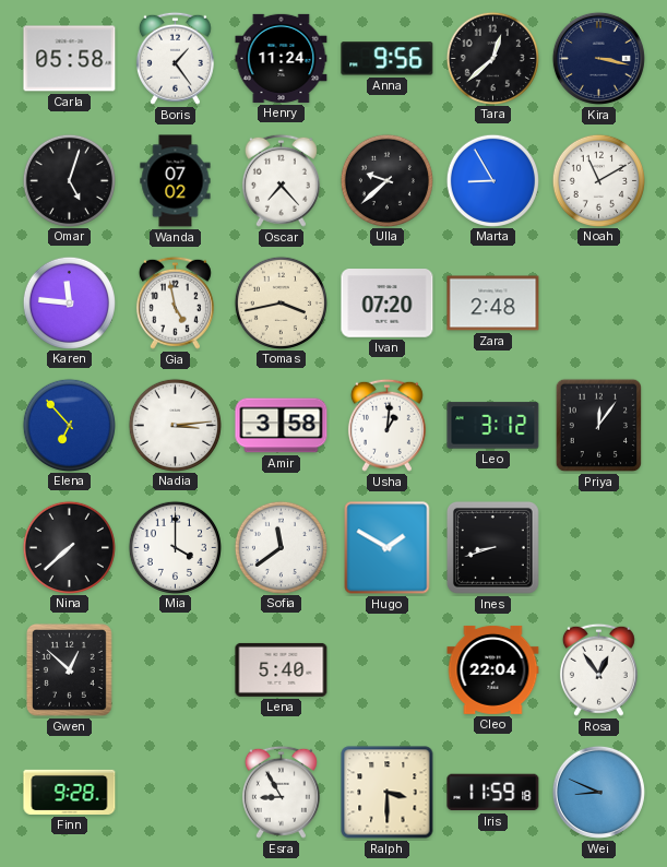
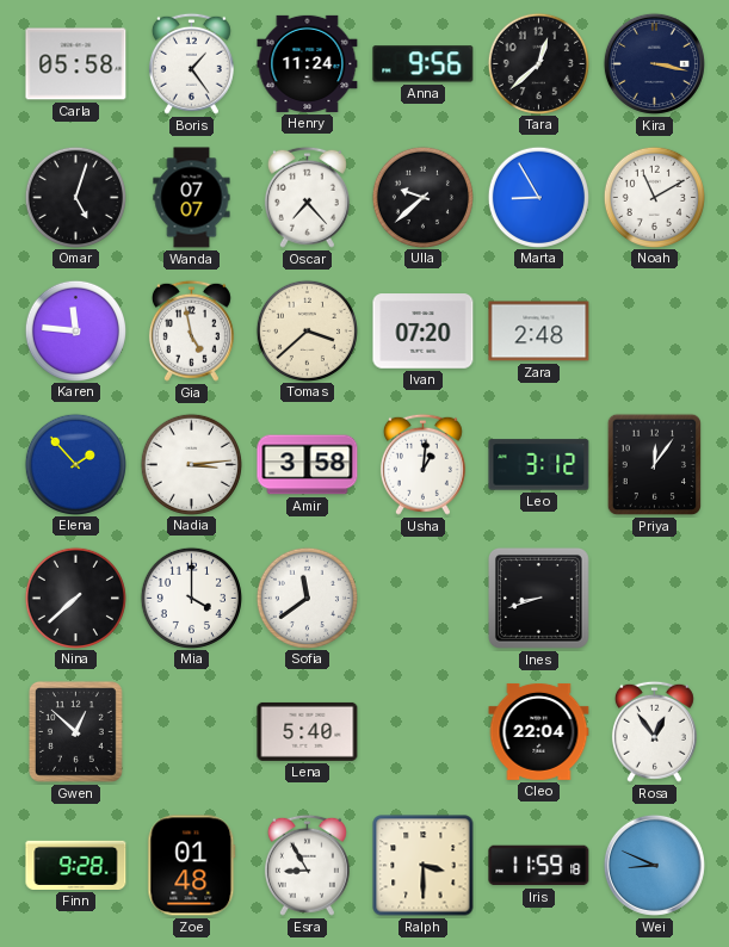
Wanda: 07:02 -> 07:07 (192, 198)
Tomas: 3:43 -> 3:38 (307, 330)
Elena: 6:53 -> 1:53 (75, 464)
Hugo: 1:50 -> none (388, 548)
Zoe: none -> 01:48 (192, 866)
